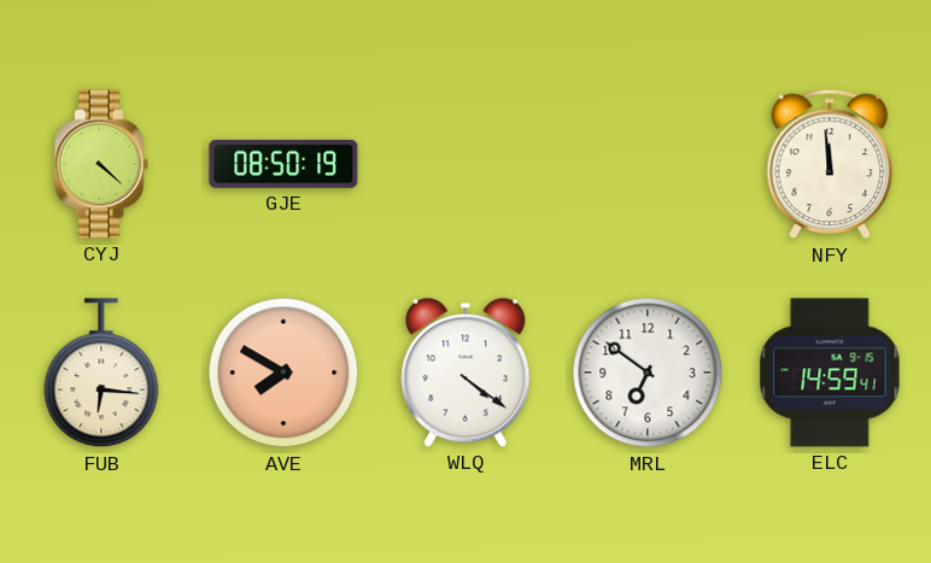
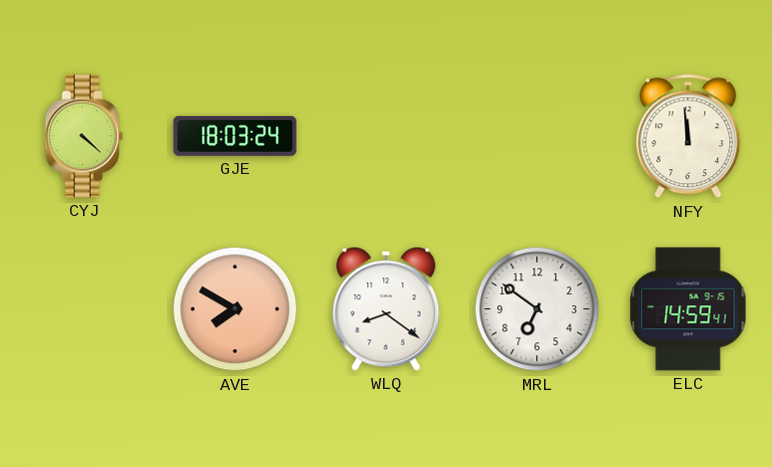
GJE: 08:50 -> 18:03 (235, 136)
FUB: 6:16 -> none (101, 374)
WLQ: 4:21 -> 8:21 (386, 309)
